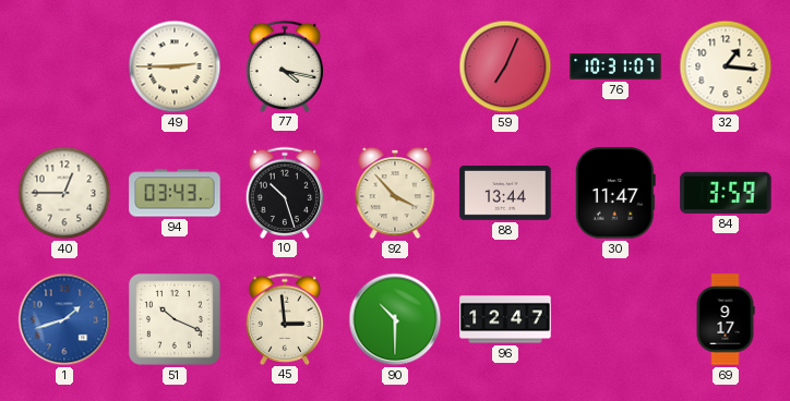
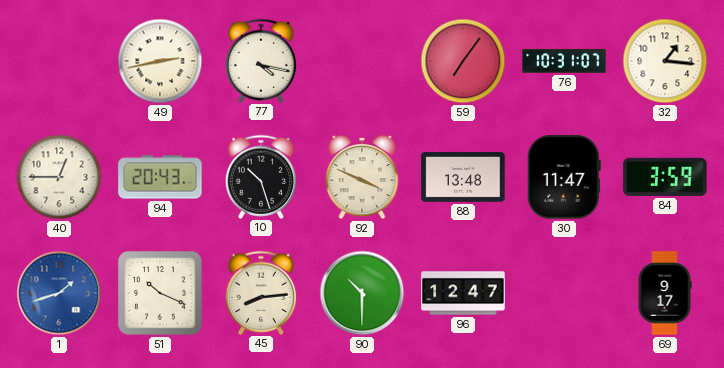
49: 2:45 -> 2:43 (160, 61)
59: 7:04 -> 7:06 (463, 61)
94: 03:43 -> 20:43 (160, 177)
92: 3:53 -> 3:49 (362, 177)
88: 13:44 -> 13:48 (463, 178)
45: 2:59 -> 8:14 (261, 292)
